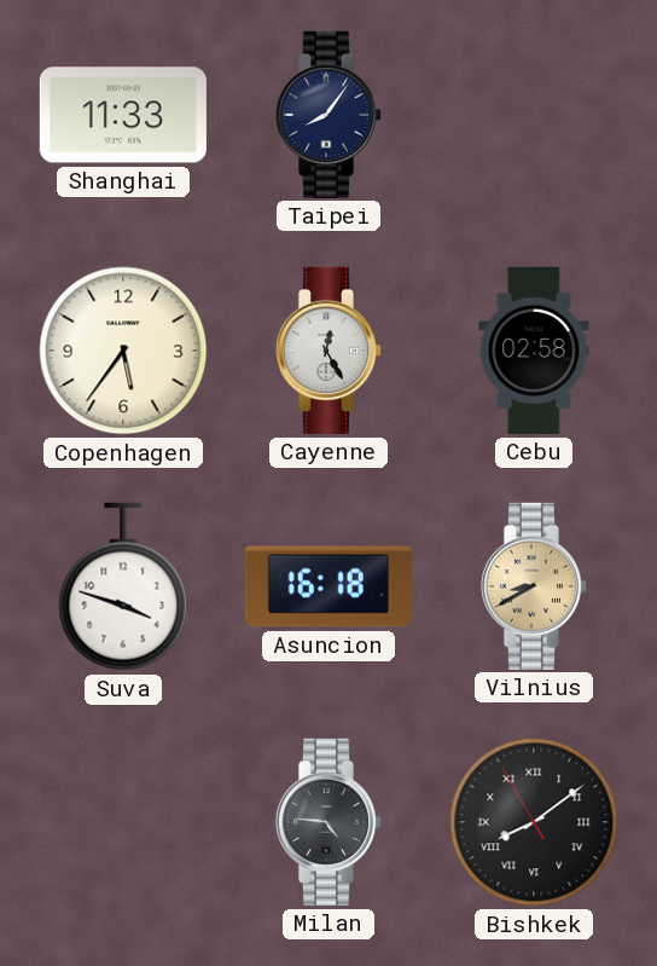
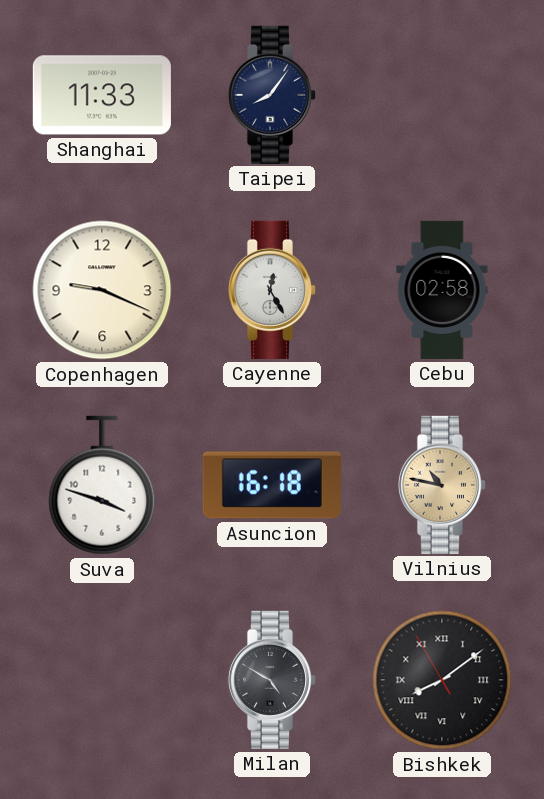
Copenhagen: 5:36 -> 9:19 (102, 290)
Vilnius: 8:40 -> 10:47 (442, 485)
Milan: 4:46 -> 4:50 (272, 680)
